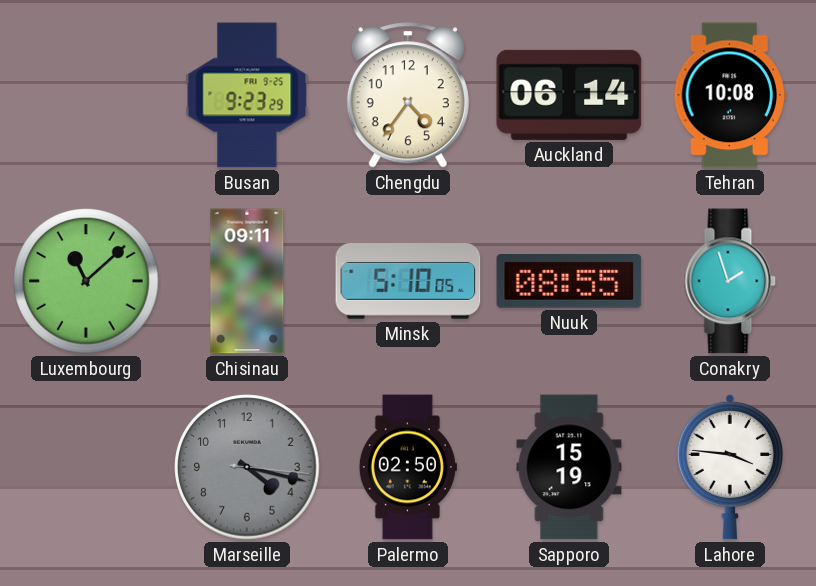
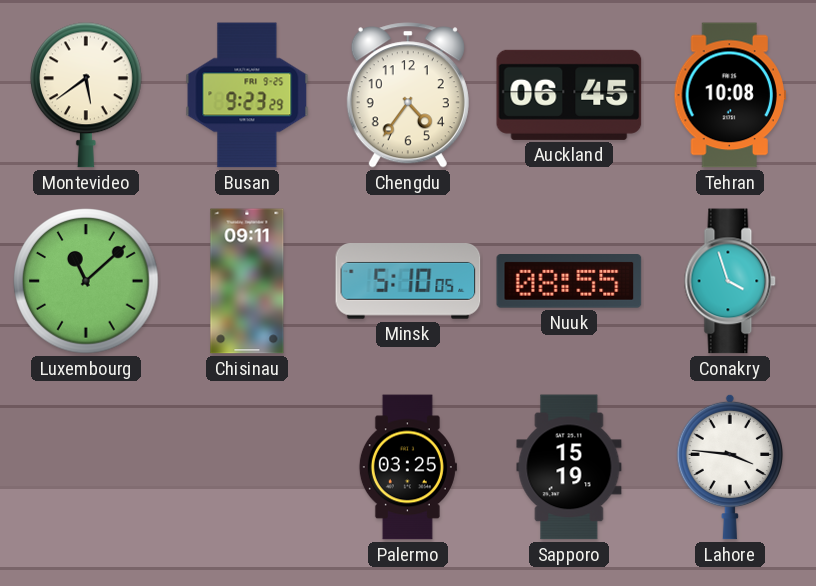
Montevideo: none -> 5:39 (87, 95)
Auckland: 06:14 -> 06:45 (569, 95)
Conakry: 1:57 -> 3:57 (730, 281)
Marseille: 4:17 -> none (247, 467)
Palermo: 02:50 -> 03:25 (408, 467)
